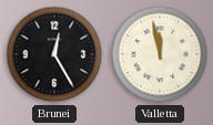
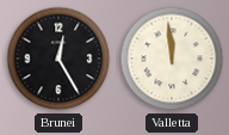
Valletta: 11:58 -> 11:59 (172, 59)
